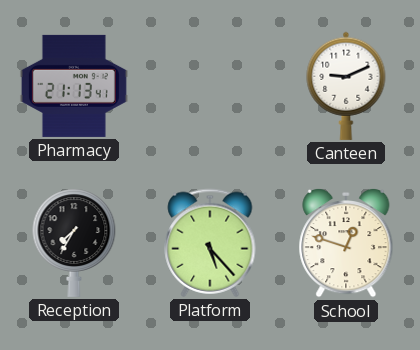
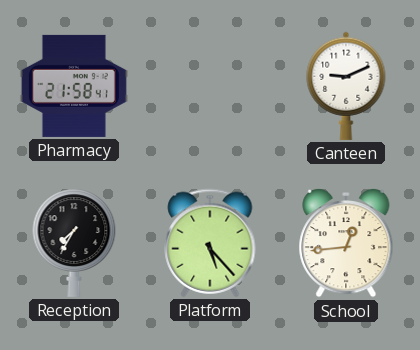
Pharmacy: 21:13 -> 21:58 (74, 86)
School: 12:48 -> 12:44 (346, 243)
